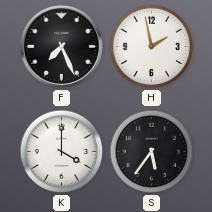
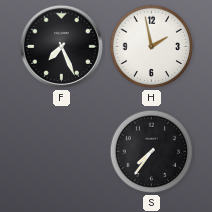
K: 4:00 -> none (62, 152)
S: 5:36 -> 7:36 (152, 152)
